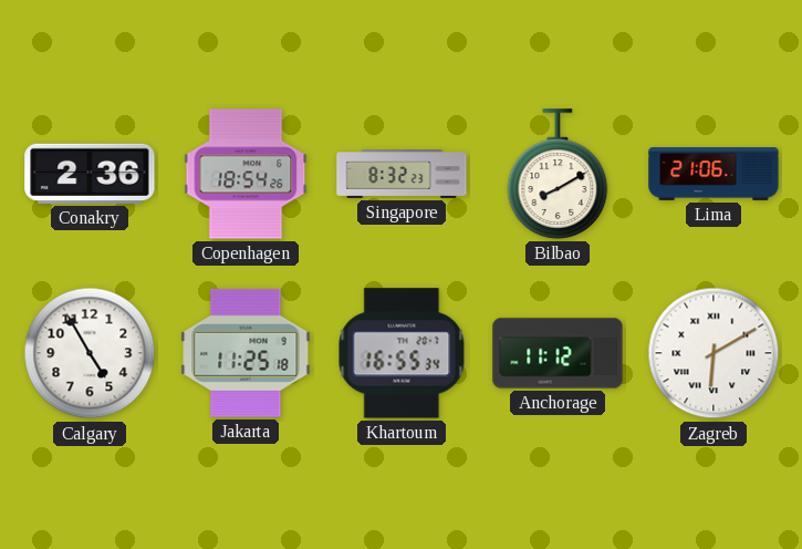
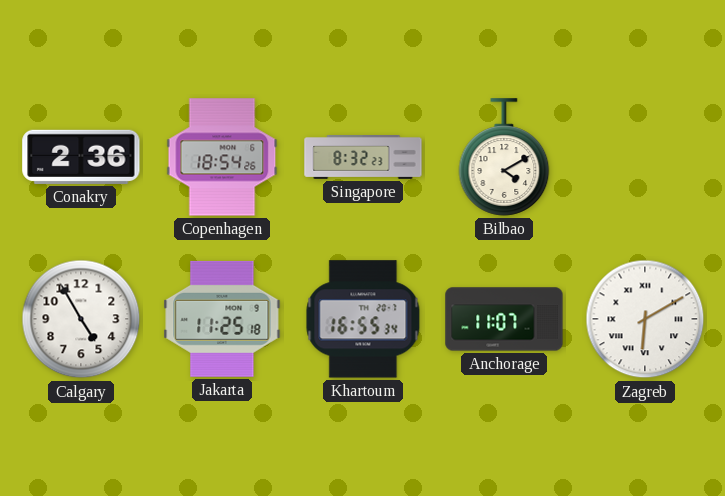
Bilbao: 8:10 -> 4:10 (504, 157)
Lima: 21:06 -> none (714, 175)
Anchorage: 11:12 -> 11:07 (504, 319)
